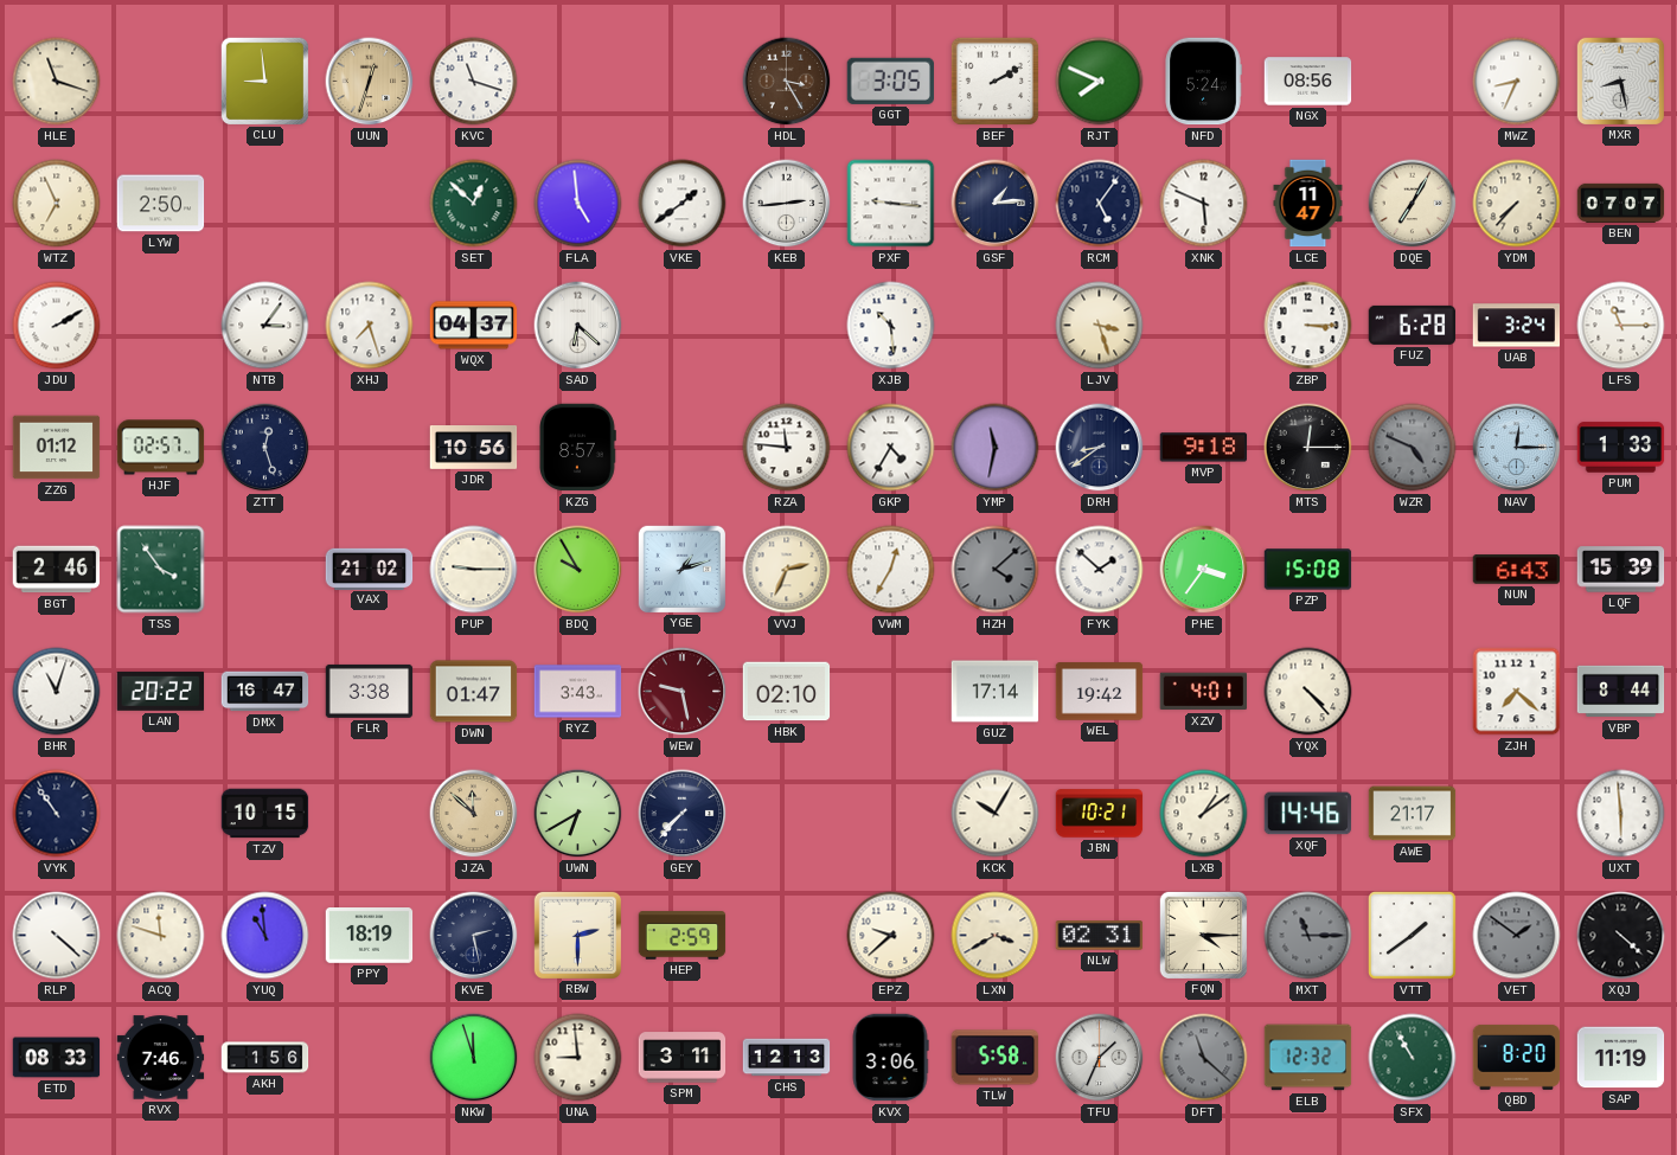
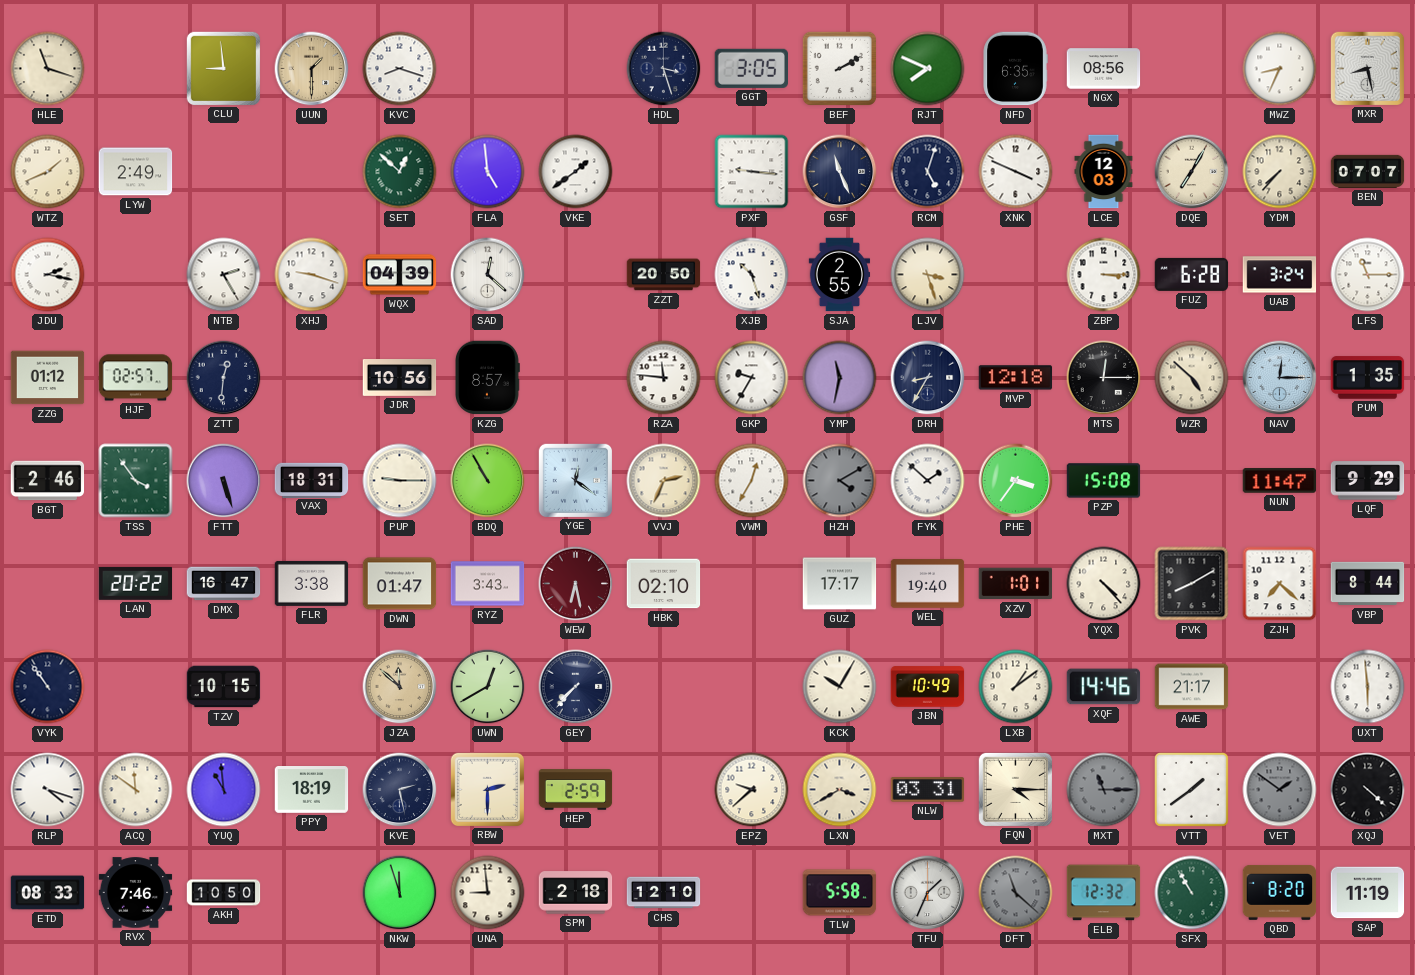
UUN: 12:33 -> 1:30 (312, 69)
KVC: 11:18 -> 8:18 (400, 69)
HDL: 3:25 -> 3:27 (664, 69)
HDL dial: brown -> navy (664, 69)
NFD: 5:24 -> 6:35 (1015, 69)
WTZ: 6:56 -> 1:41 (48, 172)
LYW: 2:50 -> 2:49 (136, 172)
KEB: 2:44 -> none (787, 204)
GSF: 1:14 -> 11:26 (840, 172)
RCM: 5:06 -> 5:03 (928, 172)
XNK: 5:49 -> 3:49 (1016, 172)
LCE: 11:47 -> 12:03 (1104, 172)
JDU: 2:10 -> 2:17 (48, 275)
NTB: 3:06 -> 2:25 (224, 275)
XHJ: 7:27 -> 9:18 (312, 275)
WQX: 04:37 -> 04:39 (400, 275)
SAD: 6:22 -> 12:22 (488, 275)
ZZT: none -> 20:50 (664, 275)
XJB: 10:29 -> 10:27 (752, 275)
SJA: none -> 2:55 (840, 275)
ZTT: 12:27 -> 12:31 (224, 378)
GKP: 4:35 -> 9:35 (752, 378)
DRH: 8:39 -> 8:35 (928, 378)
MVP: 9:18 -> 12:18 (1016, 378)
WZR: 4:49 -> 4:52 (1192, 378)
WZR dial: grey -> cream (1192, 378)
PUM: 1:33 -> 1:35 (1368, 378)
FTT: none -> 5:27 (224, 481)
VAX: 21:02 -> 18:31 (312, 480)
BDQ: 9:55 -> 10:55 (488, 481)
YGE: 1:12 -> 12:21 (575, 480)
HZH: 4:08 -> 4:10 (840, 481)
NUN: 6:43 -> 11:47 (1280, 481)
LQF: 15:39 -> 9:29 (1368, 481)
BHR: 11:03 -> none (57, 692)
WEW: 9:28 -> 6:28 (576, 584)
GUZ: 17:14 -> 17:17 (840, 584)
WEL: 19:42 -> 19:40 (928, 584)
XZV: 4:01 -> 1:01 (1016, 584)
PVK: none -> 8:10 (1192, 584)
UWN: 6:40 -> 12:40 (488, 687)
JBN: 10:21 -> 10:49 (928, 687)
RLP: 4:22 -> 4:18 (48, 790)
ACQ: 11:48 -> 11:51 (136, 790)
NLW: 02:31 -> 03:31 (928, 790)
AKH: 1:56 -> 10:50 (224, 893)
SPM: 3:11 -> 2:18 (576, 893)
CHS: 12:13 -> 12:10 (664, 893)
KVX: 3:06 -> none (890, 1058)
